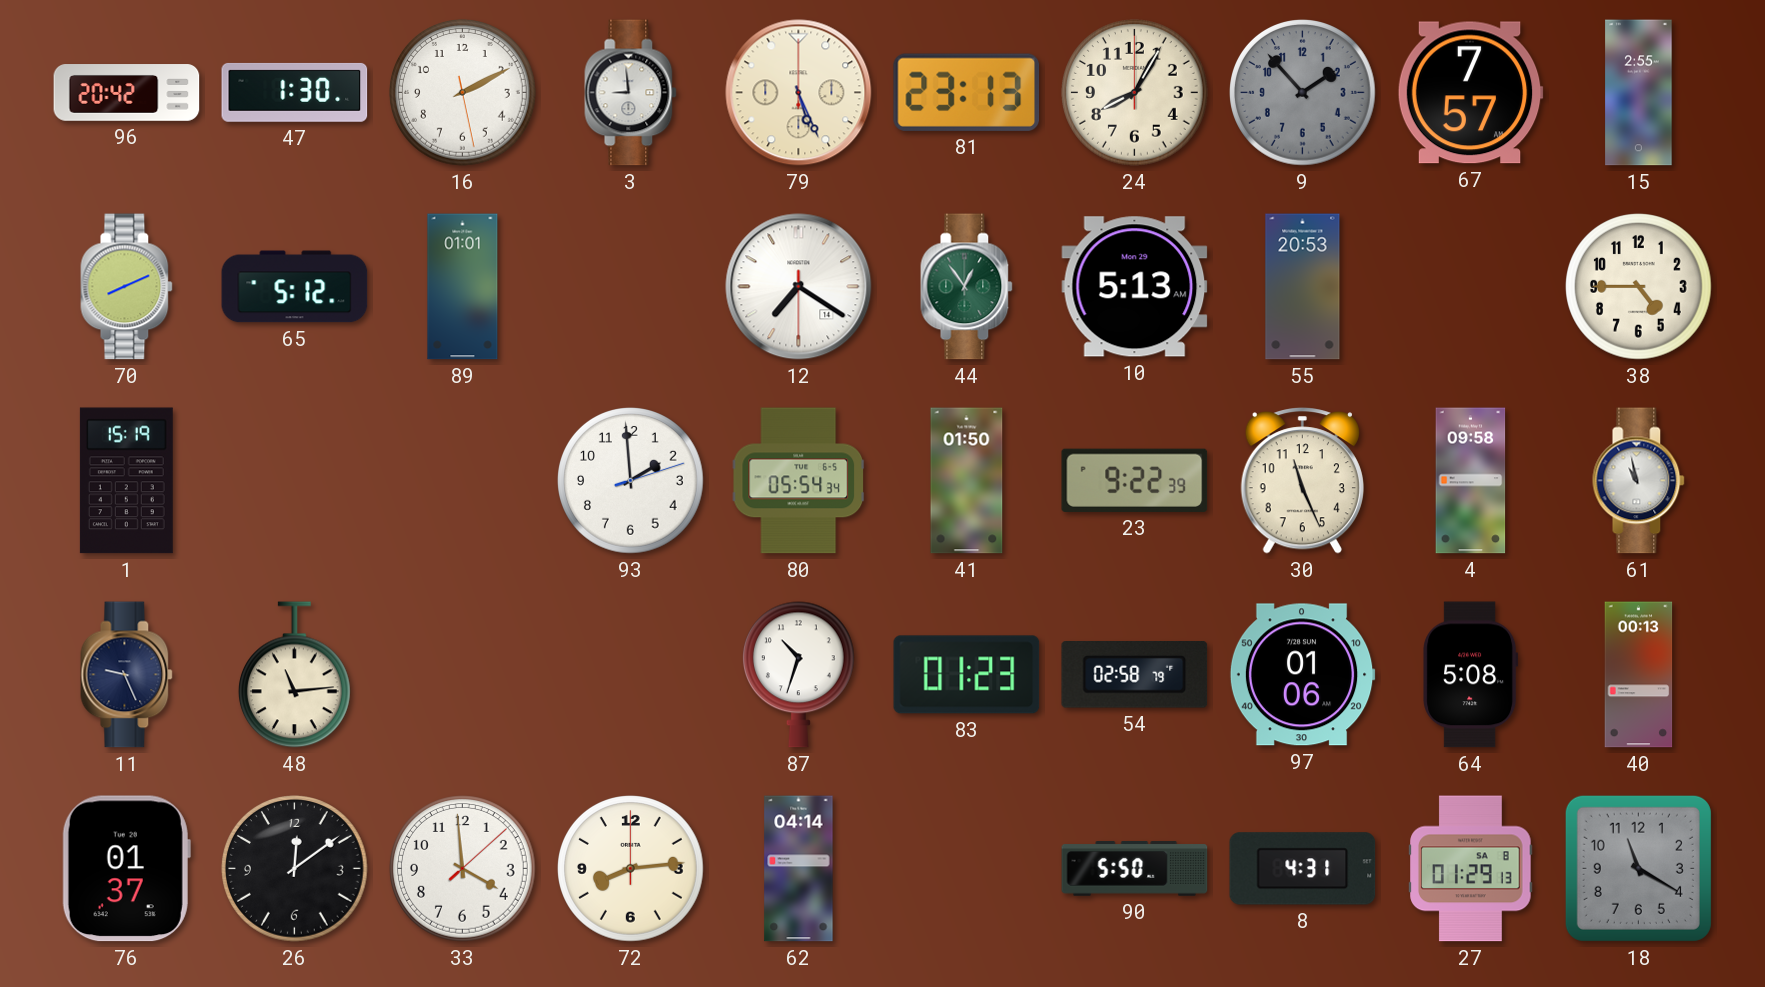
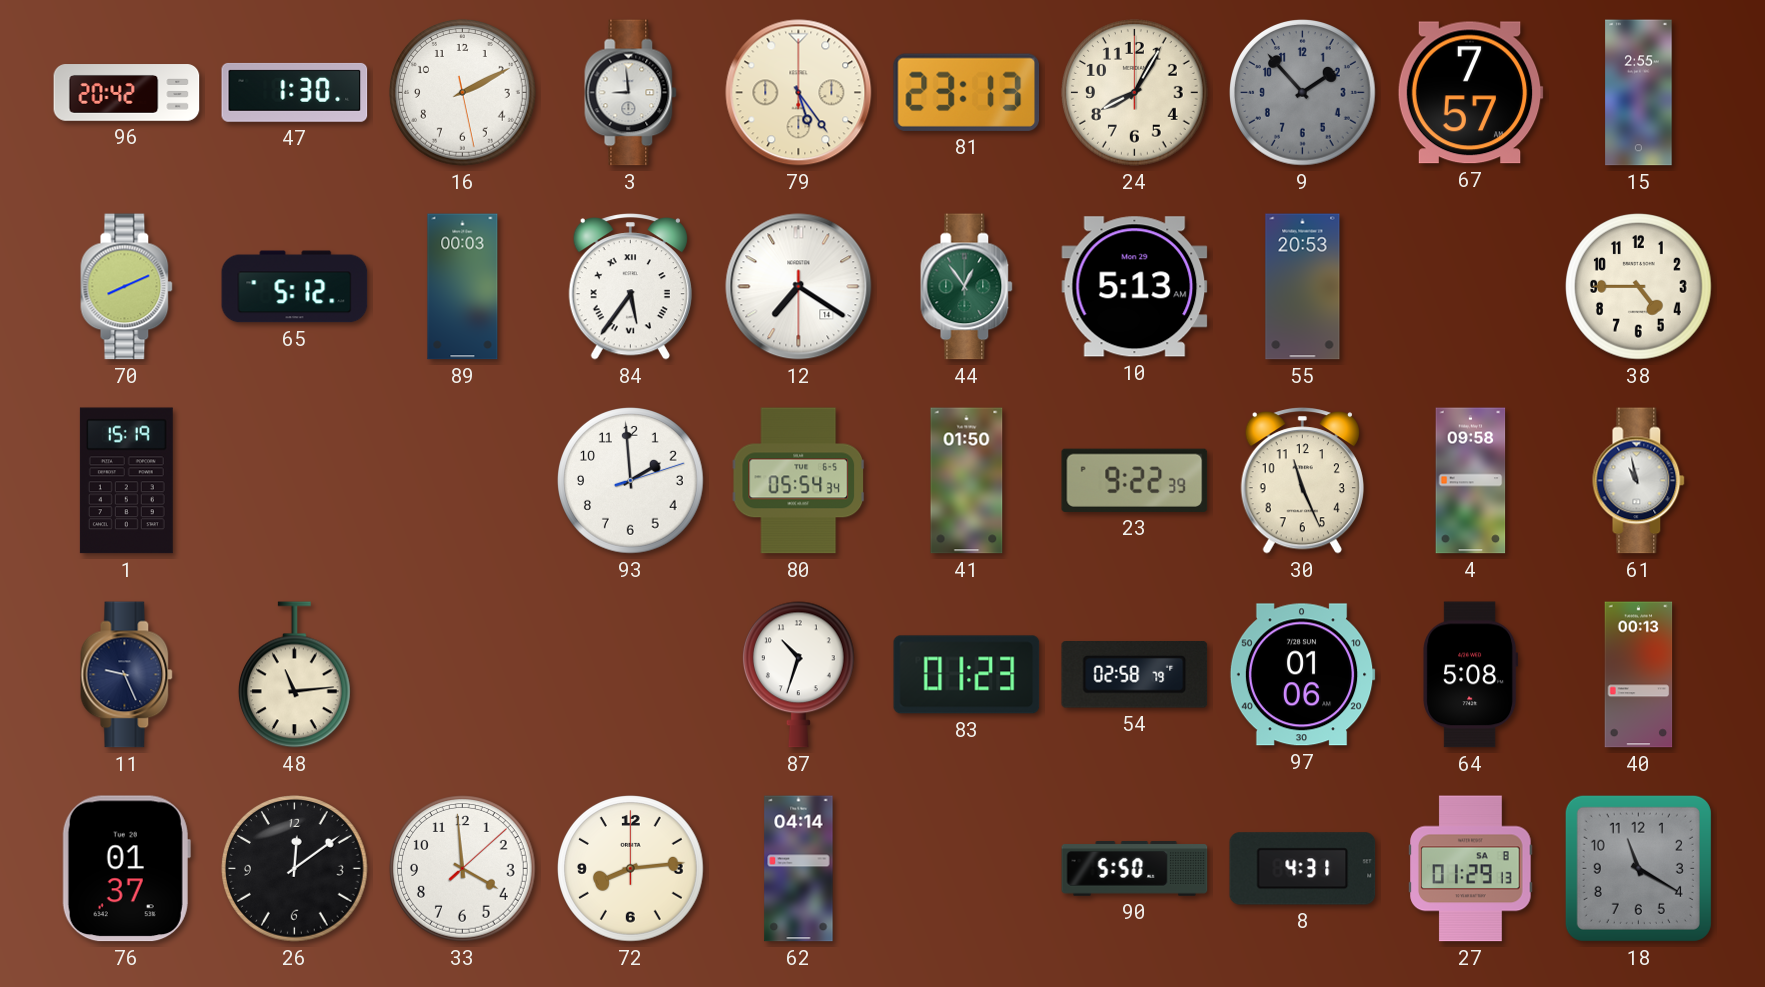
79: 5:26 -> 5:24 (799, 93)
89: 01:01 -> 00:03 (463, 287)
84: none -> 5:36 (630, 287)
